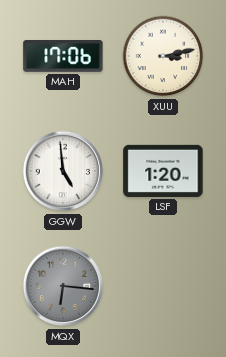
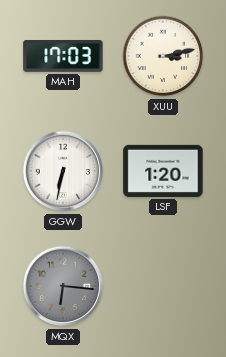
MAH: 17:06 -> 17:03 (63, 56)
GGW: 4:59 -> 6:32 (63, 171)
